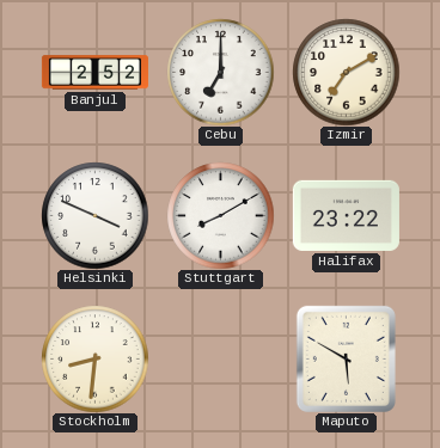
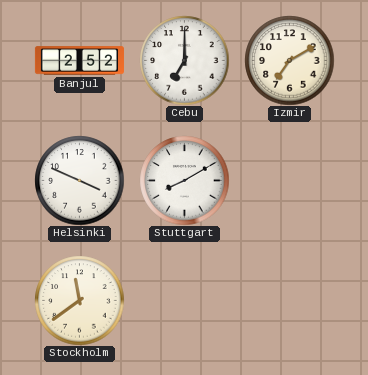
Halifax: 23:22 -> none (346, 215)
Stockholm: 8:31 -> 11:39 (79, 300)
Maputo: 5:50 -> none (346, 358)
